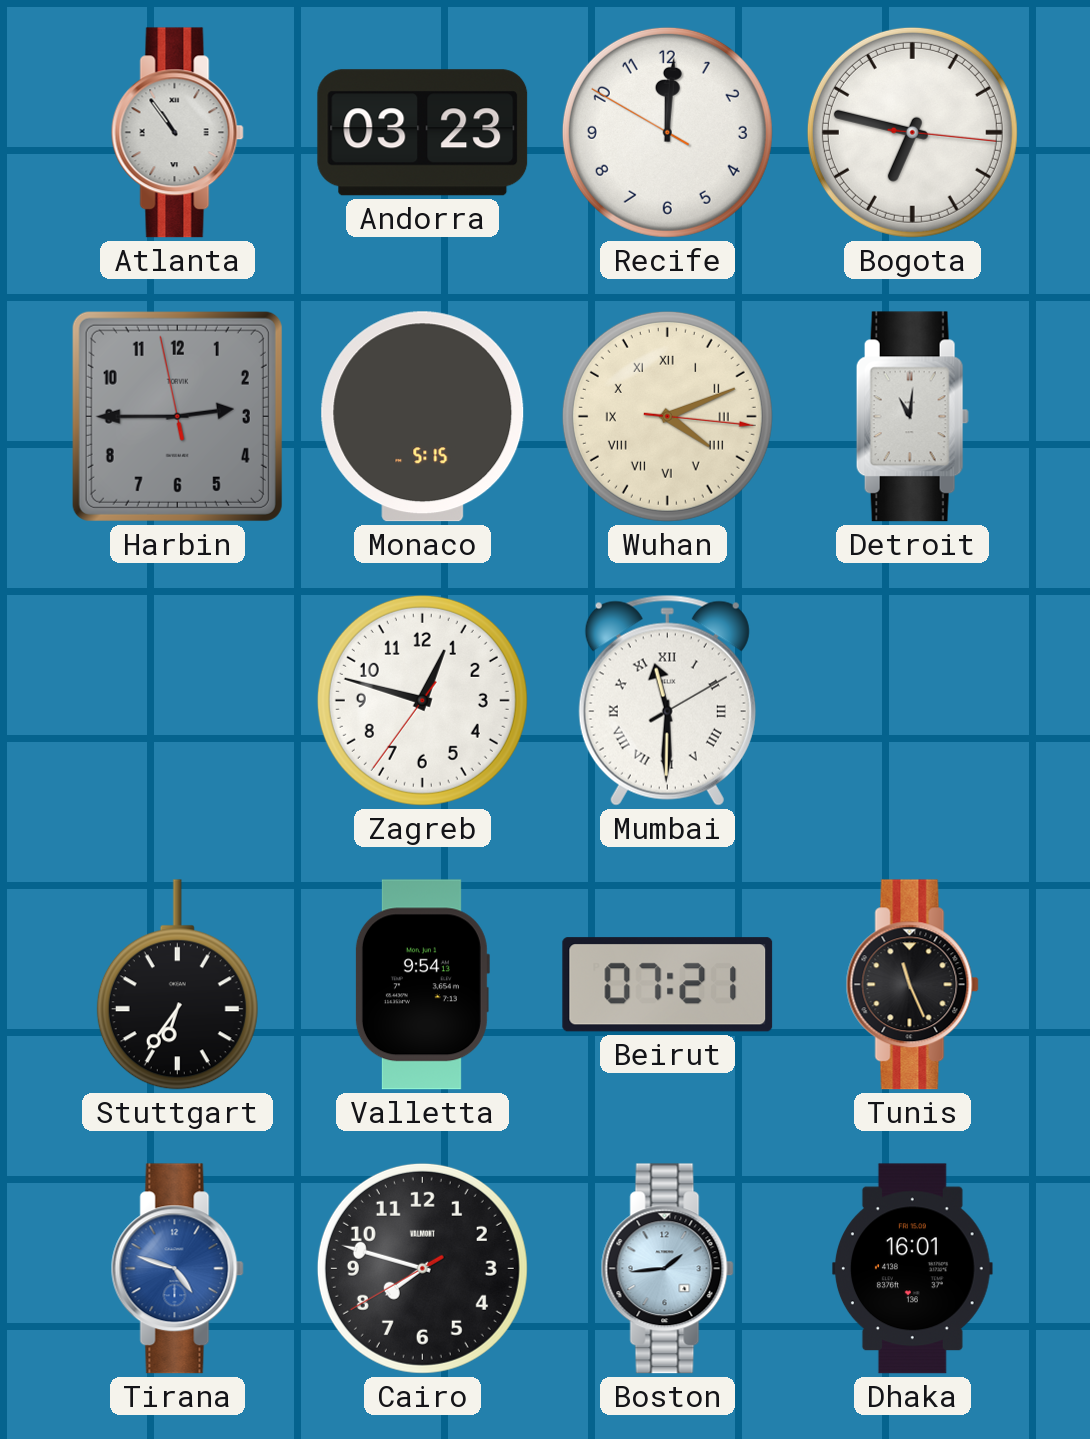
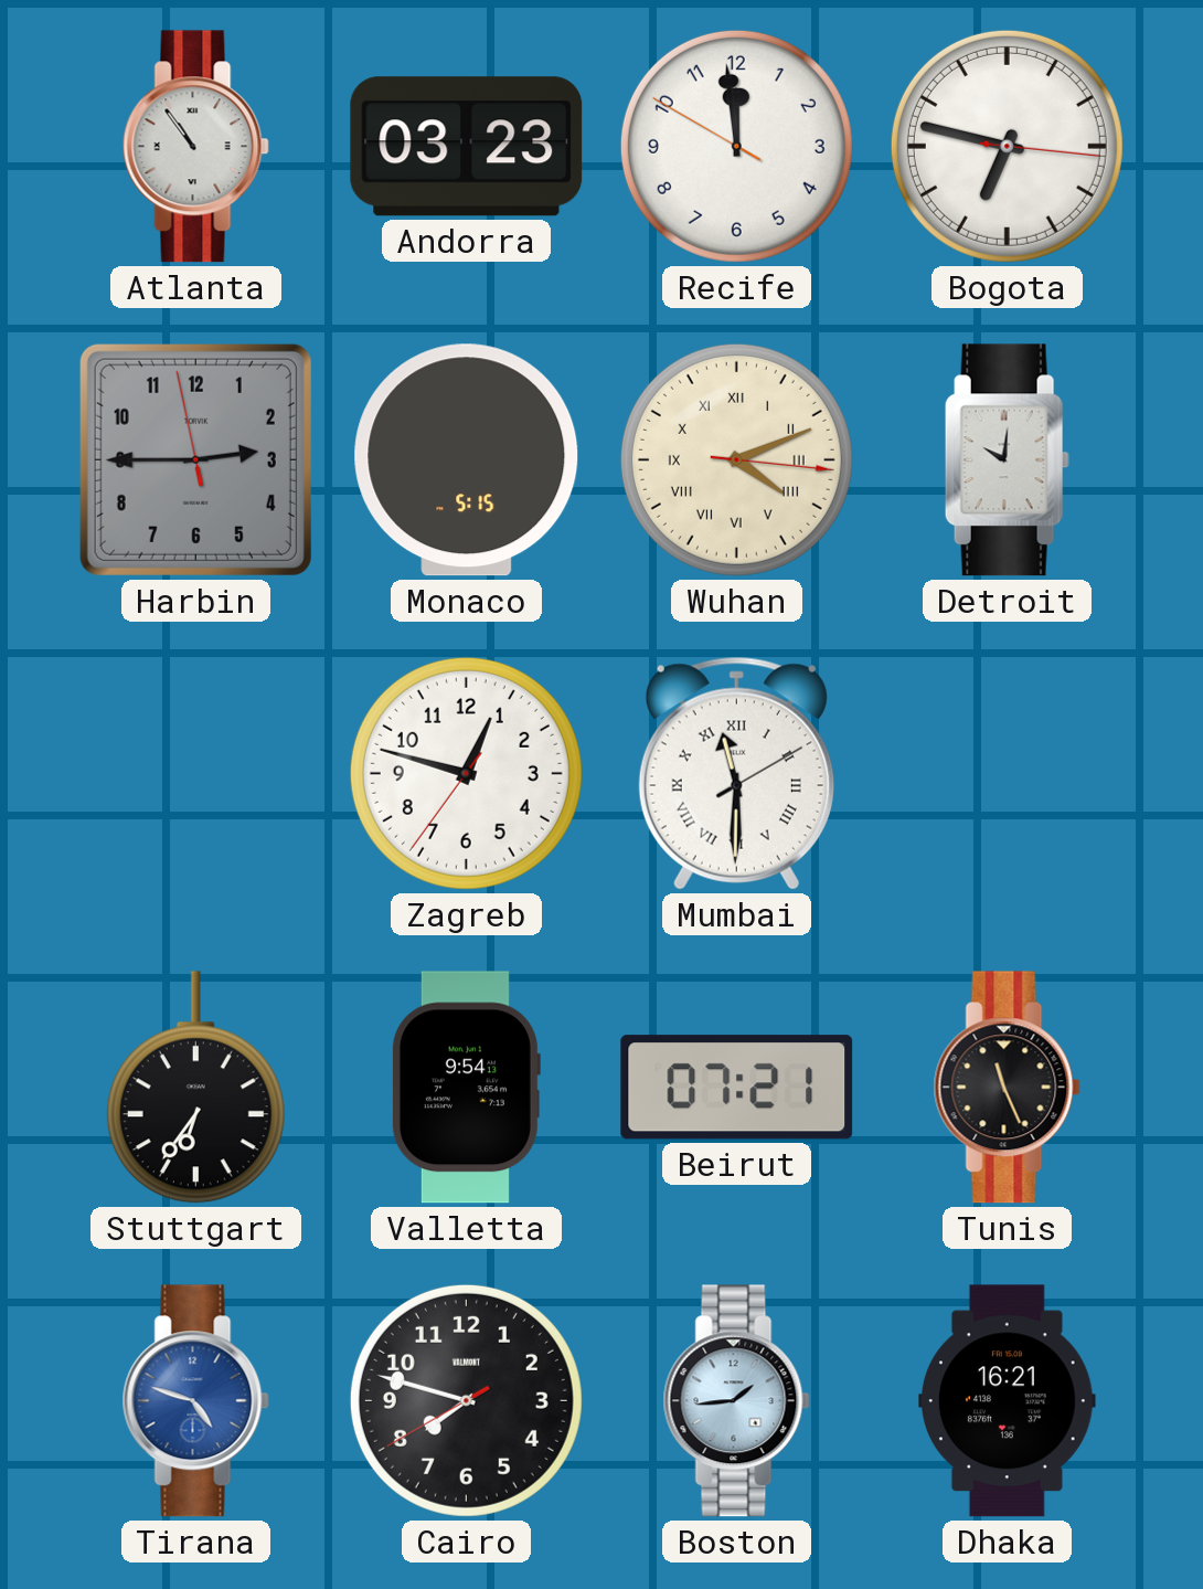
Recife: 12:00 -> 11:58 (736, 146)
Detroit: 11:01 -> 10:01 (1007, 460)
Dhaka: 16:01 -> 16:21 (1008, 1401)
